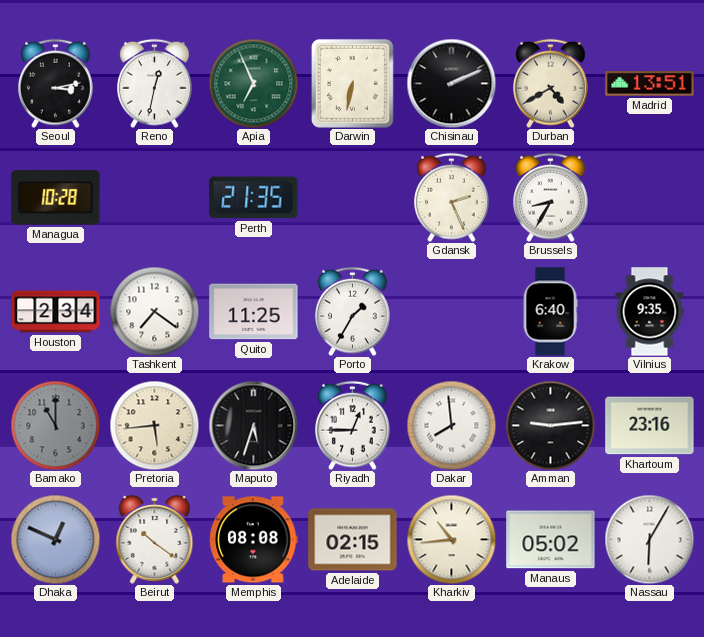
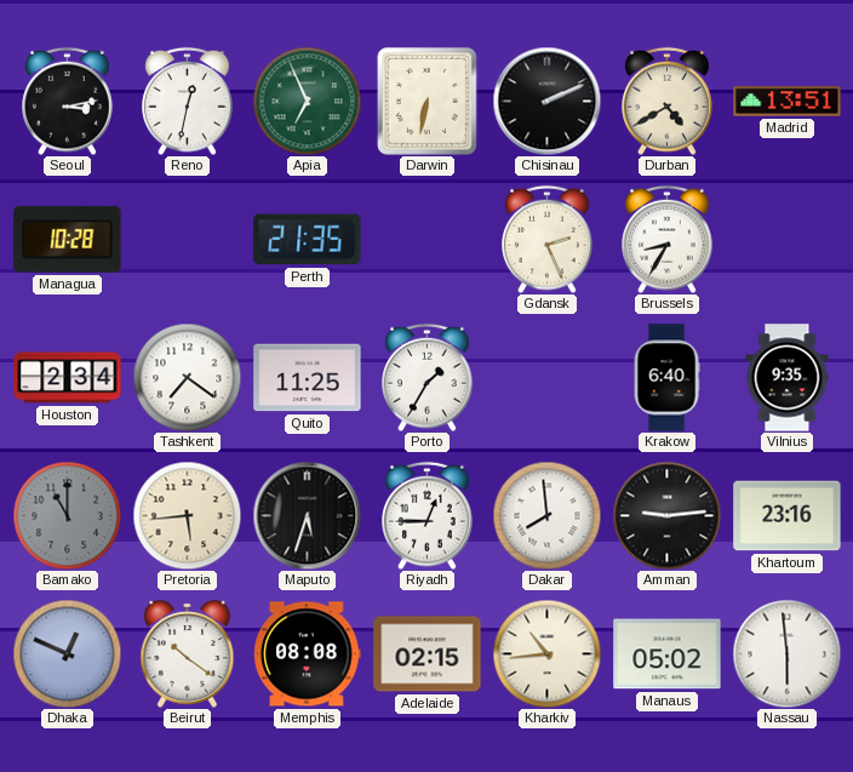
Nassau: 6:05 -> 5:59 (786, 653)
